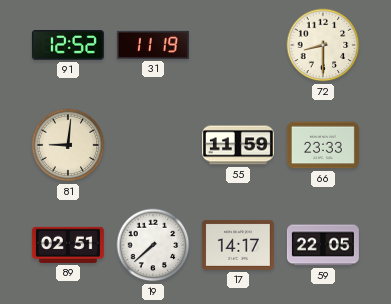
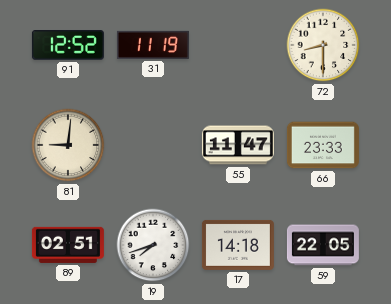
55: 11:59 -> 11:47 (238, 145)
19: 7:38 -> 7:42 (153, 245)
17: 14:17 -> 14:18 (238, 245)
